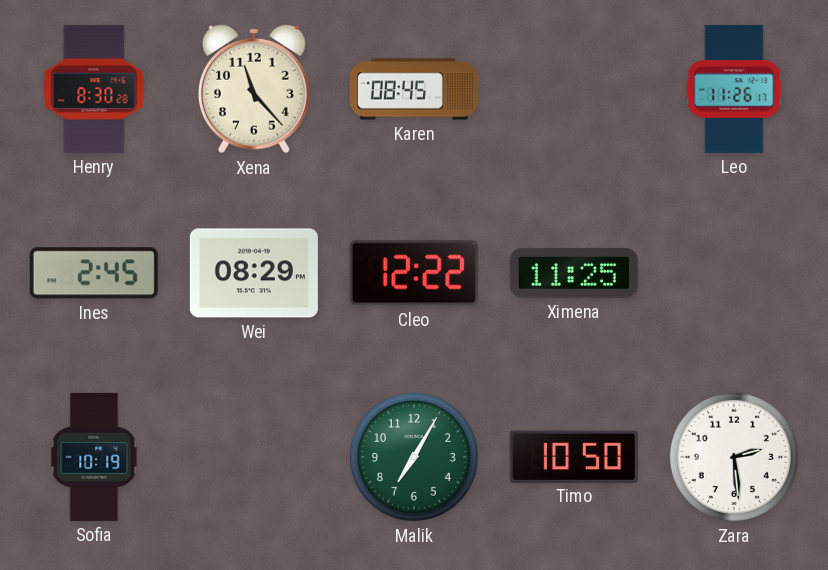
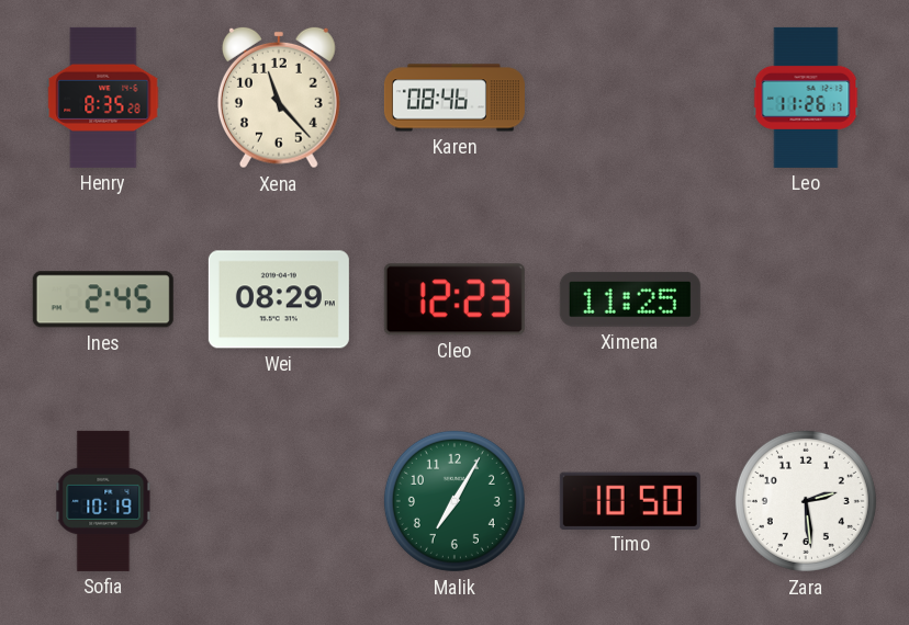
Henry: 8:30 -> 8:35 (103, 98)
Karen: 08:45 -> 08:46 (454, 98)
Cleo: 12:22 -> 12:23 (454, 299)
